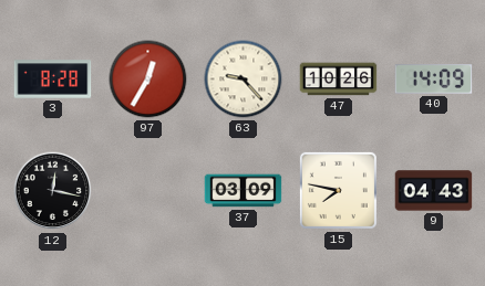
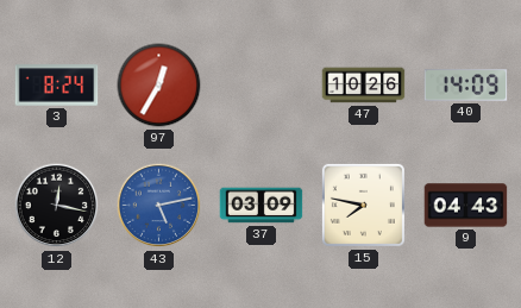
3: 8:28 -> 8:24 (57, 86)
63: 9:23 -> none (244, 80)
43: none -> 5:13 (159, 206)
